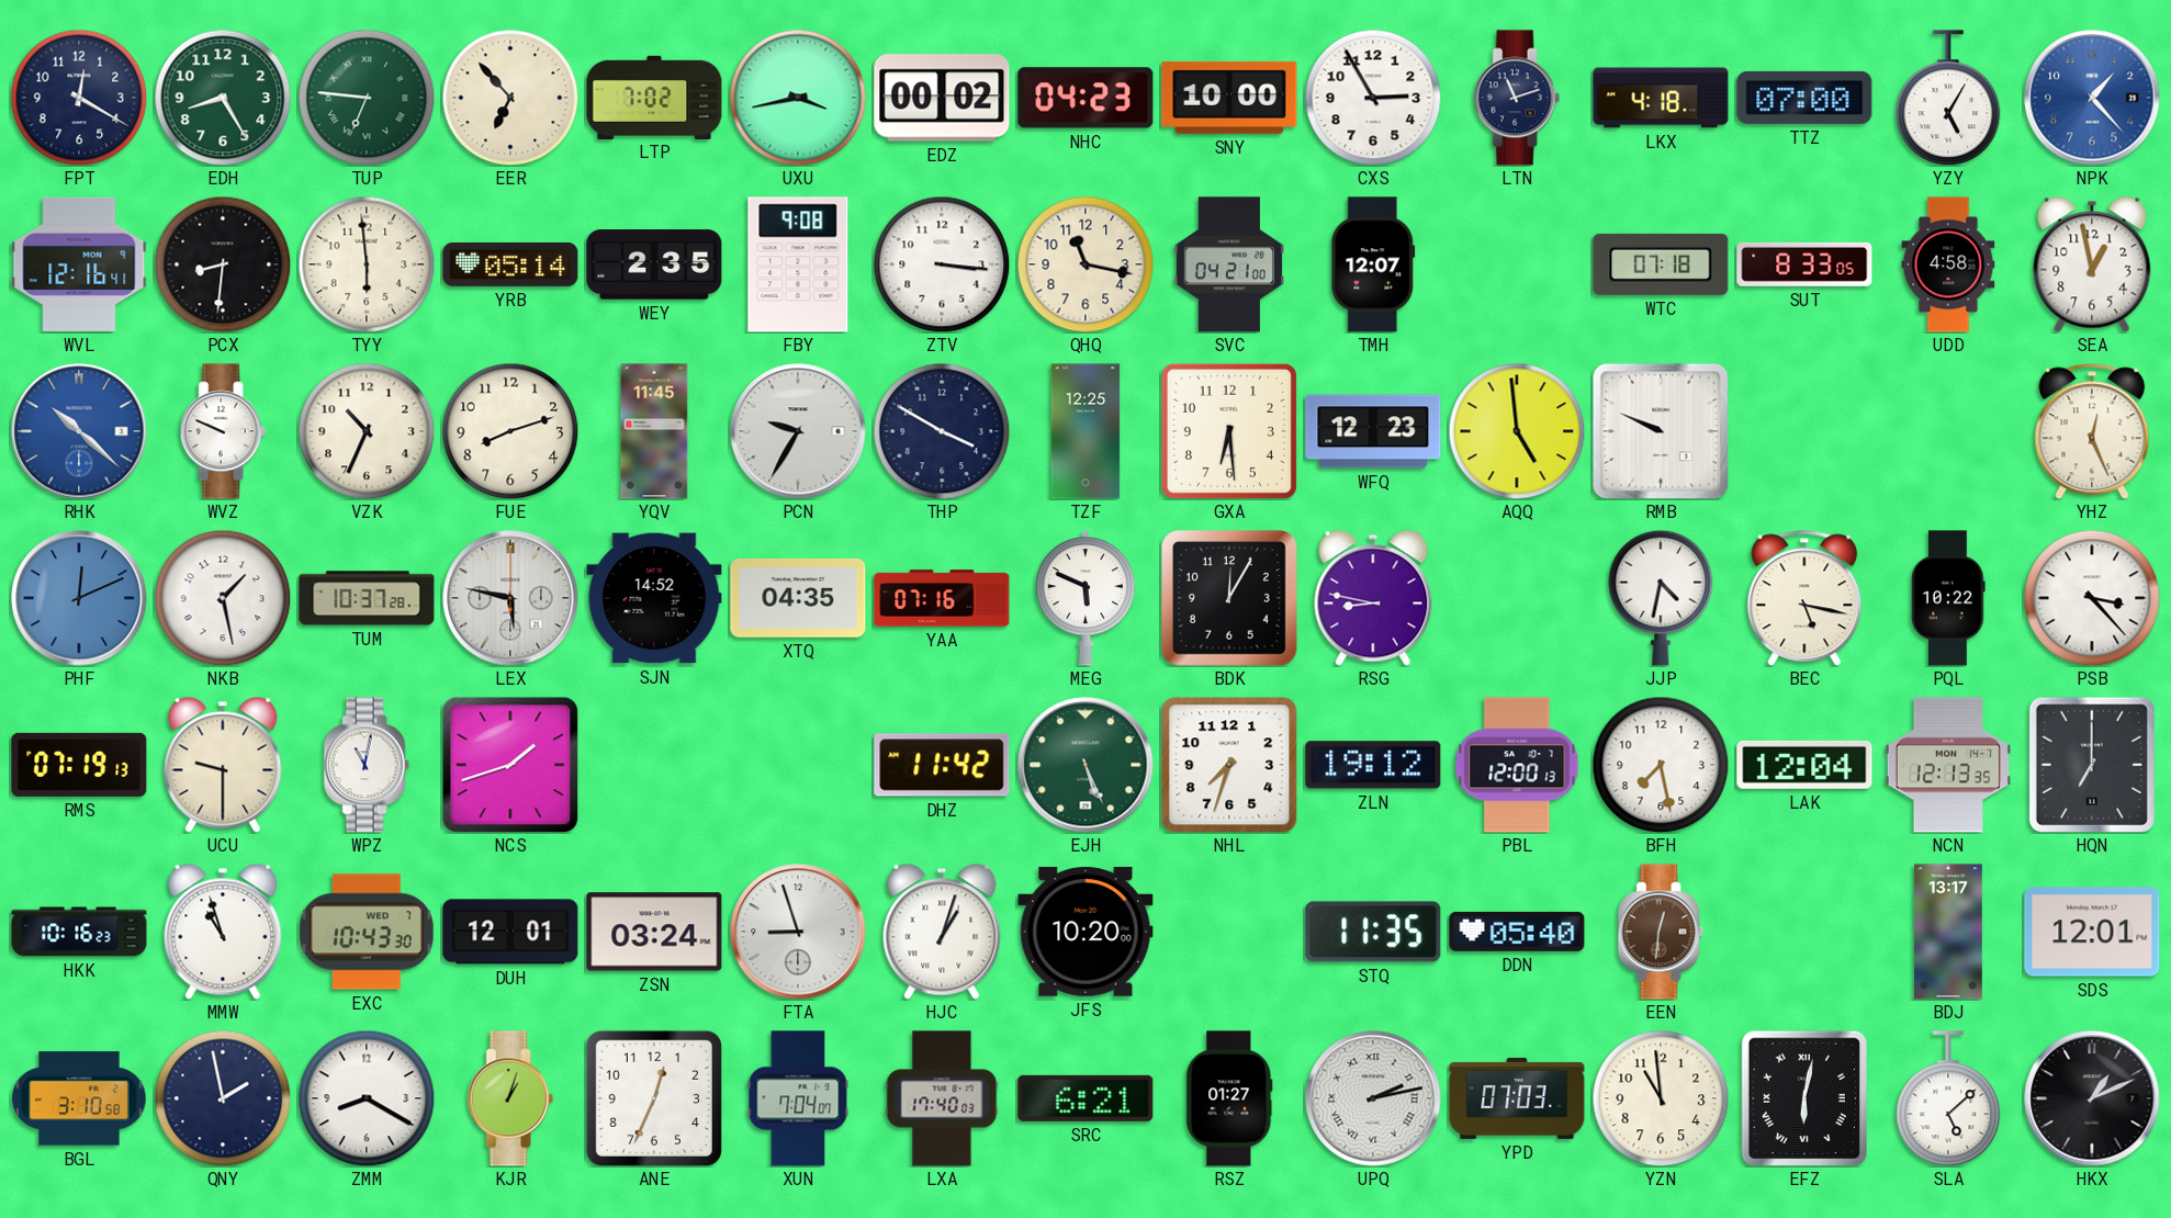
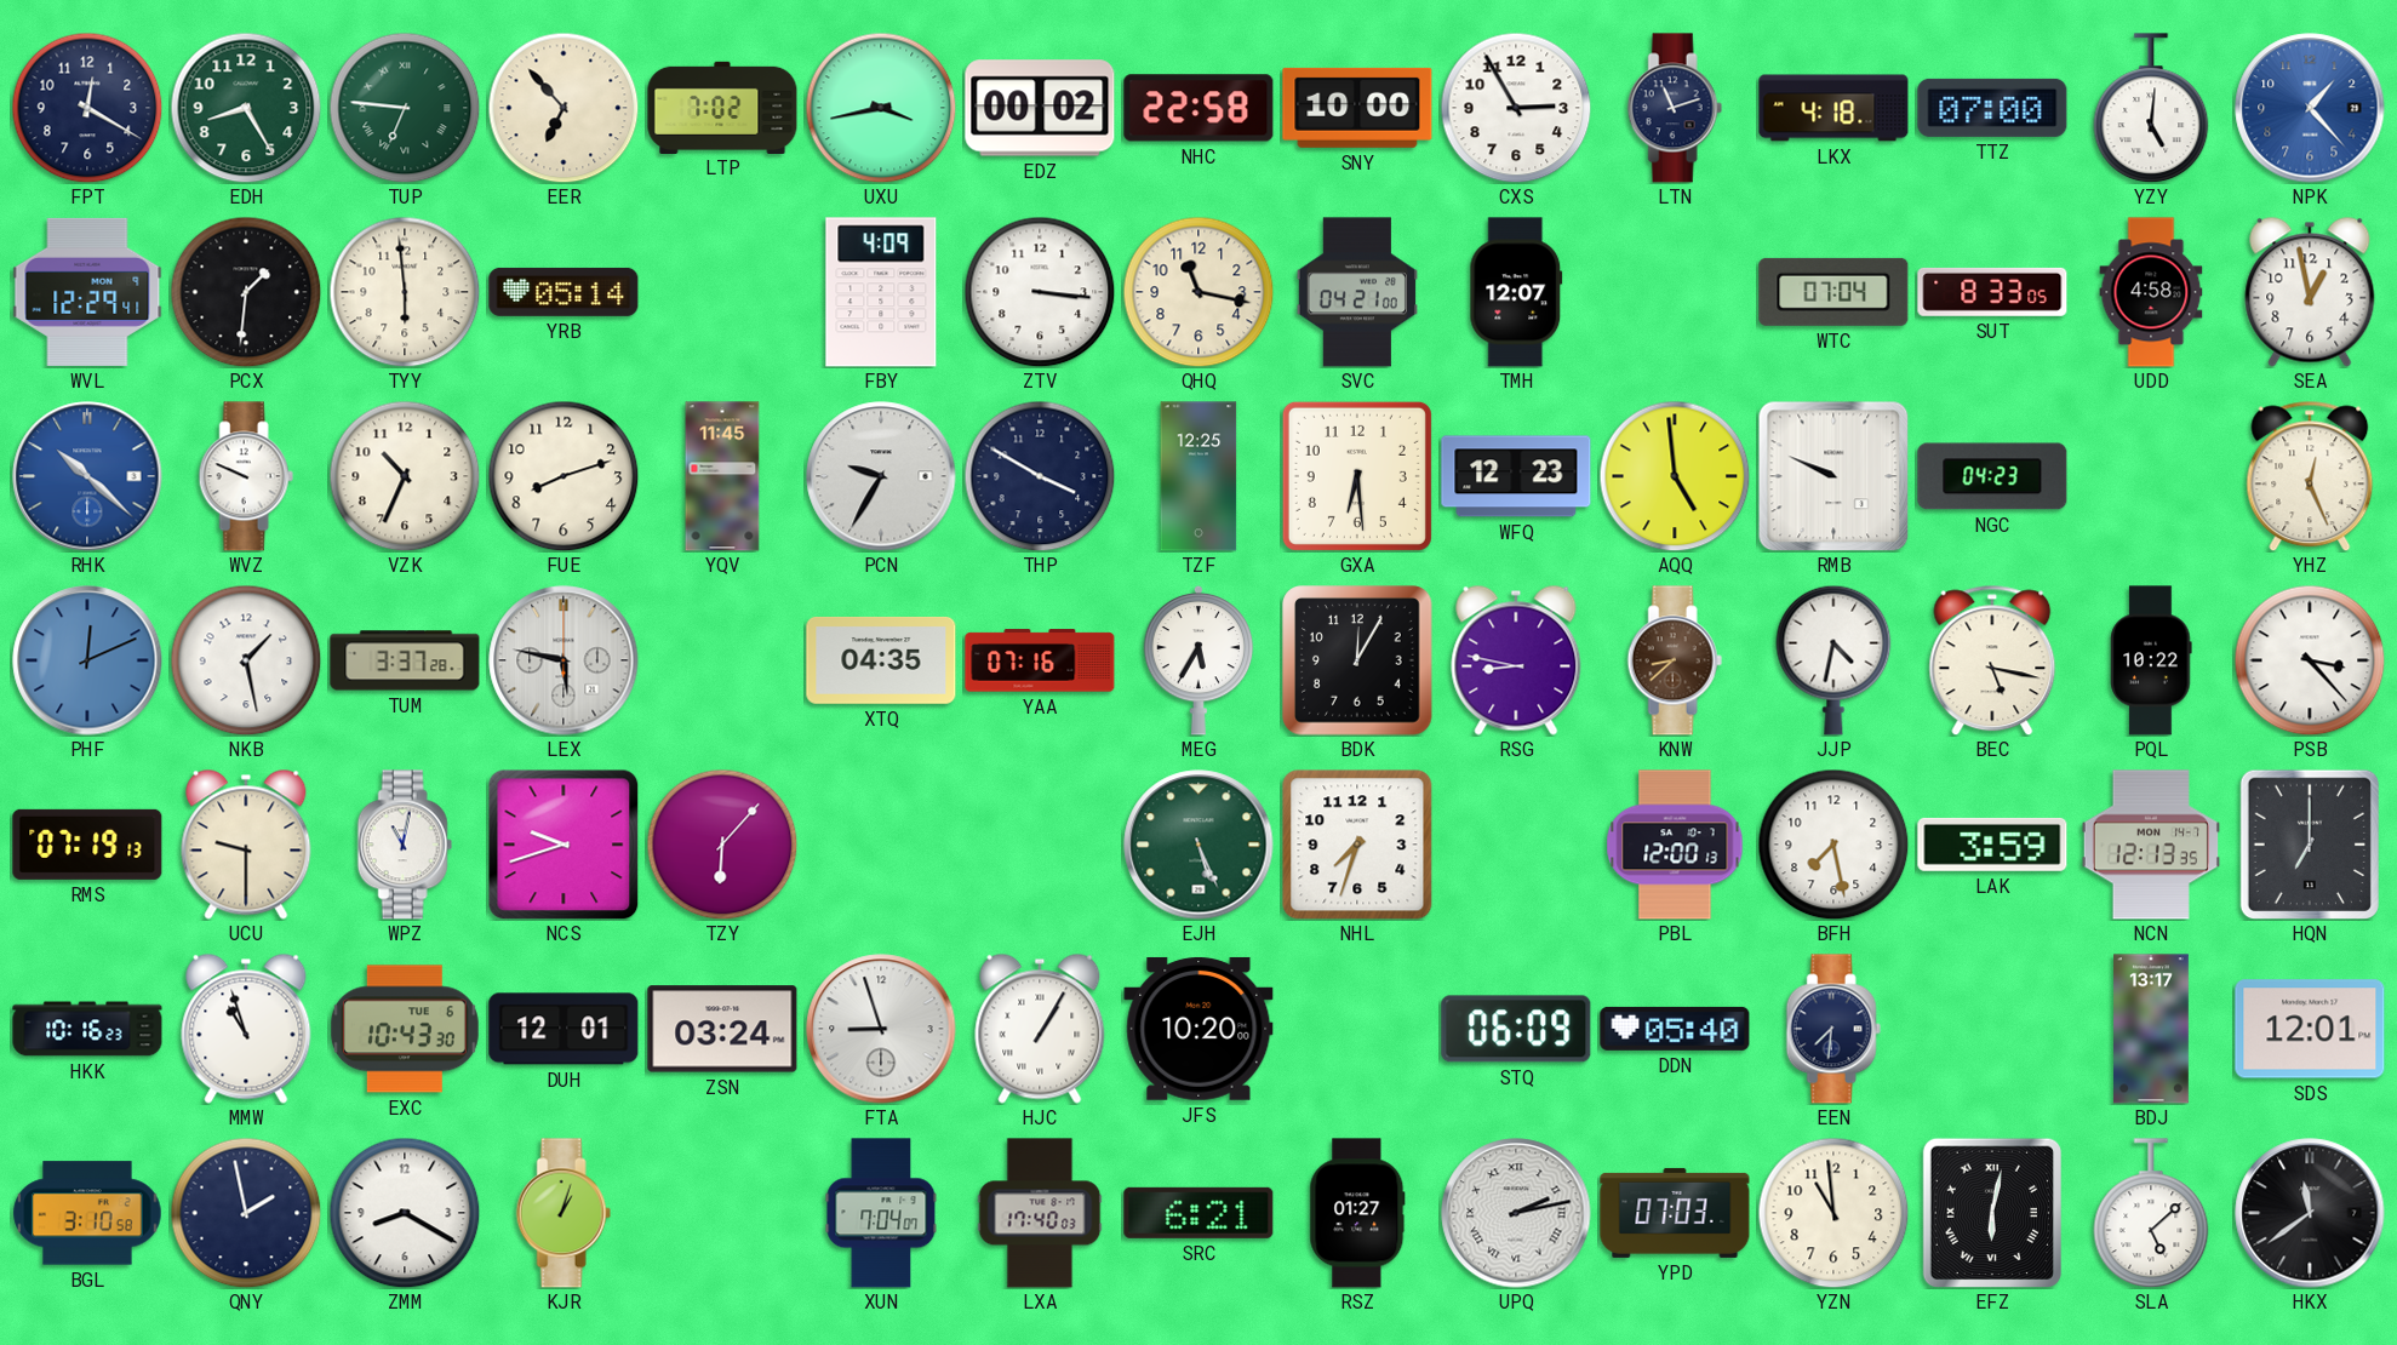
NHC: 04:23 -> 22:58 (1198, 108)
YZY: 5:05 -> 5:01 (2151, 108)
WVL: 12:16 -> 12:29 (87, 292)
PCX: 8:31 -> 1:31 (246, 292)
WEY: 2:35 -> none (654, 264)
FBY: 9:08 -> 4:09 (881, 292)
WTC: 07:18 -> 07:04 (1833, 292)
NGC: none -> 04:23 (1992, 476)
TUM: 10:37 -> 3:37 (405, 660)
SJN: 14:52 -> none (654, 598)
MEG: 5:49 -> 5:35 (1198, 660)
KNW: none -> 8:38 (1675, 660)
NCS: 1:42 -> 9:42 (564, 845)
TZY: none -> 6:07 (722, 845)
DHZ: 11:42 -> none (942, 765)
ZLN: 19:12 -> none (1373, 765)
LAK: 12:04 -> 3:59 (1992, 845)
EXC date: WED 7 -> TUE 6 (405, 1029)
HJC: 1:03 -> 1:05 (1040, 1029)
STQ: 11:35 -> 06:09 (1516, 1029)
EEN: 12:31 -> 7:31 (1833, 1029)
EEN dial: brown -> navy (1833, 1029)
ANE: 12:34 -> none (654, 1098)
HKX: 1:11 -> 11:39 (2310, 1213)
